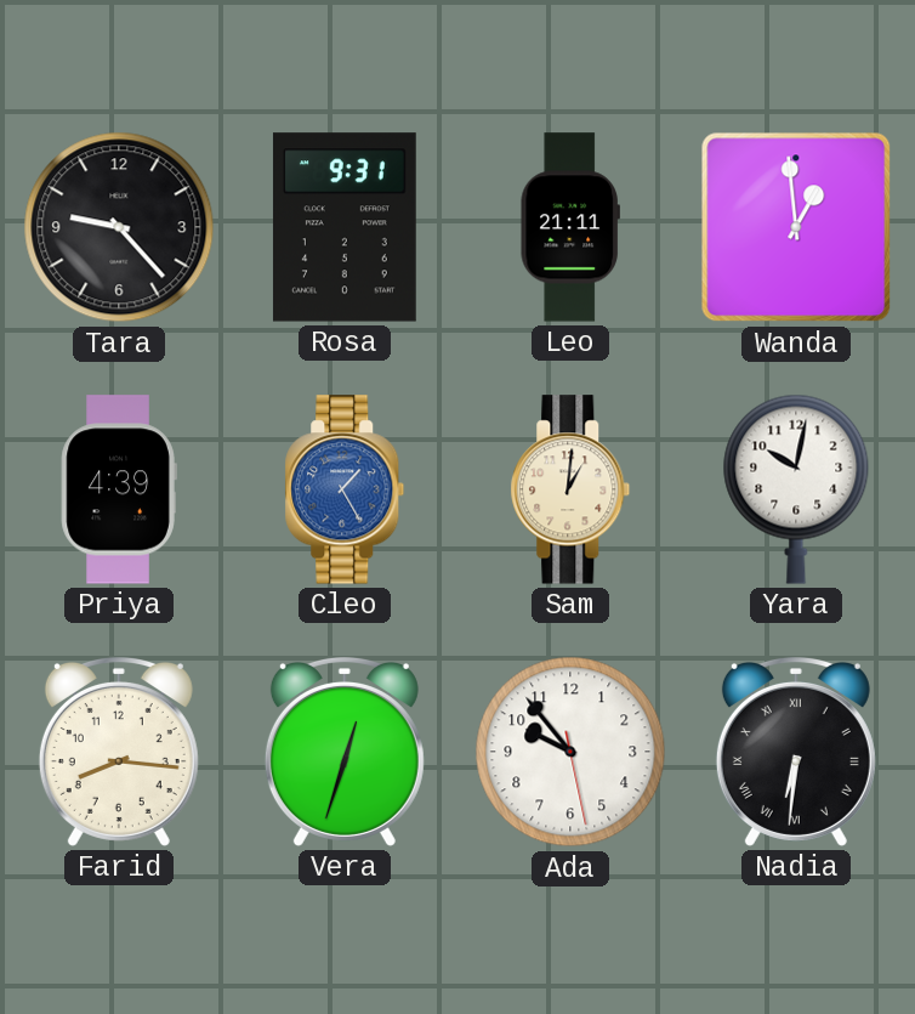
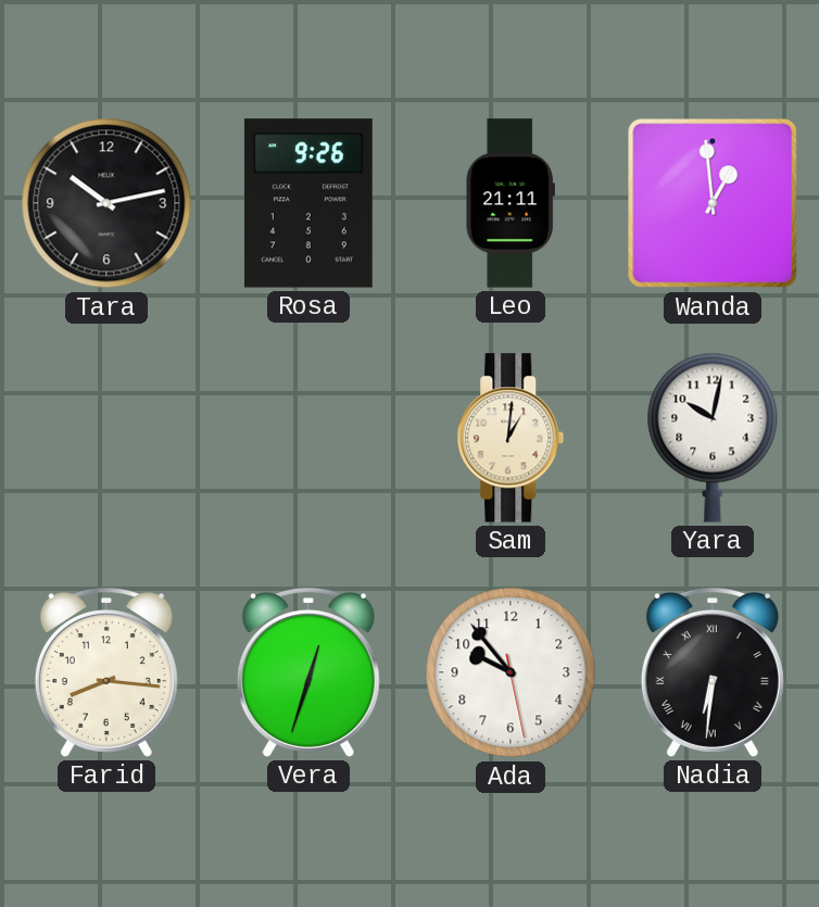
Tara: 9:23 -> 10:13 (106, 203)
Rosa: 9:31 -> 9:26 (308, 203)
Priya: 4:39 -> none (119, 489)
Cleo: 1:25 -> none (345, 489)
